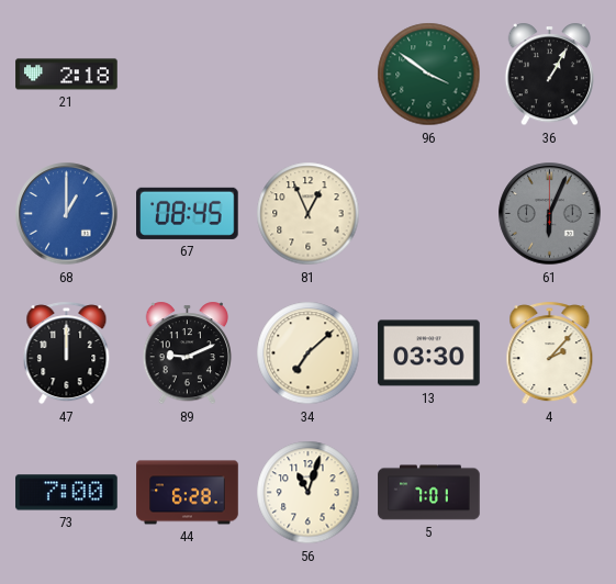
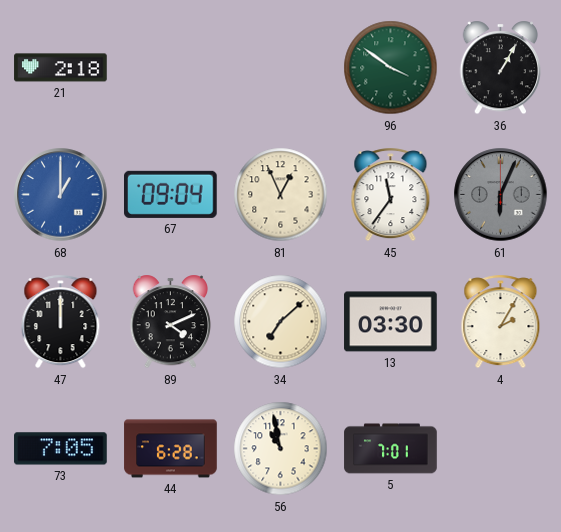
67: 08:45 -> 09:04 (171, 194)
45: none -> 11:36 (391, 195)
89: 9:11 -> 4:11 (171, 322)
4: 2:07 -> 2:05 (501, 322)
73: 7:00 -> 7:05 (61, 449)
56: 11:03 -> 10:58 (281, 449)
